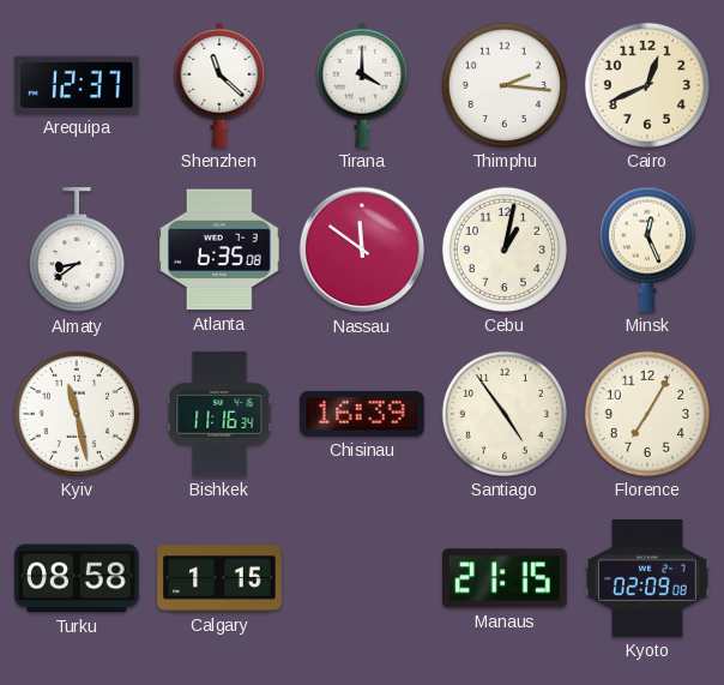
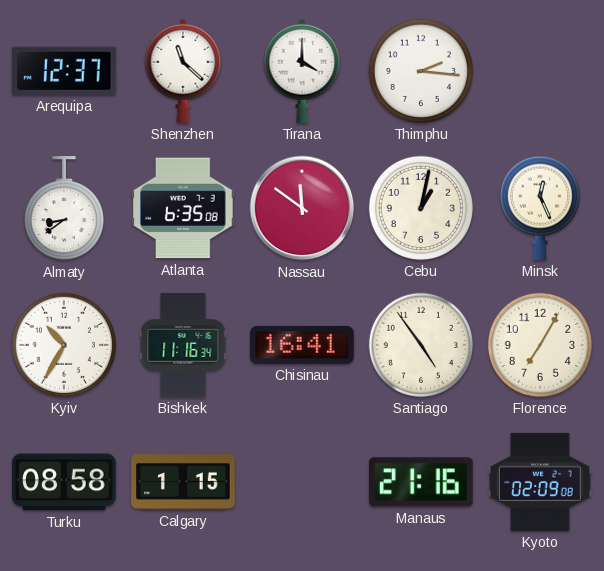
Cairo: 12:41 -> none (647, 85)
Kyiv: 11:28 -> 10:35 (64, 345)
Chisinau: 16:39 -> 16:41 (303, 345)
Manaus: 21:15 -> 21:16 (422, 482)
